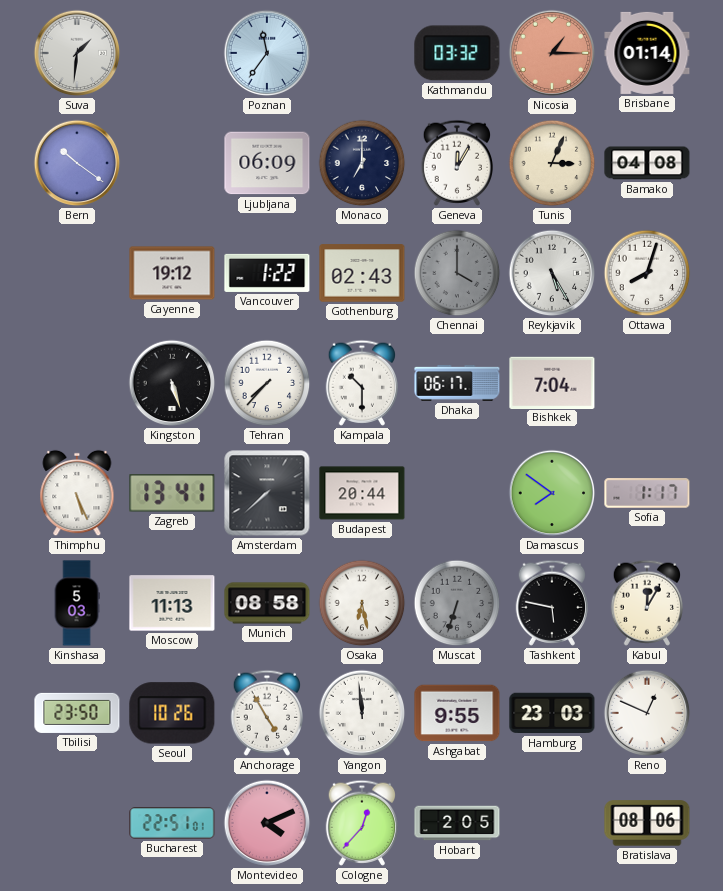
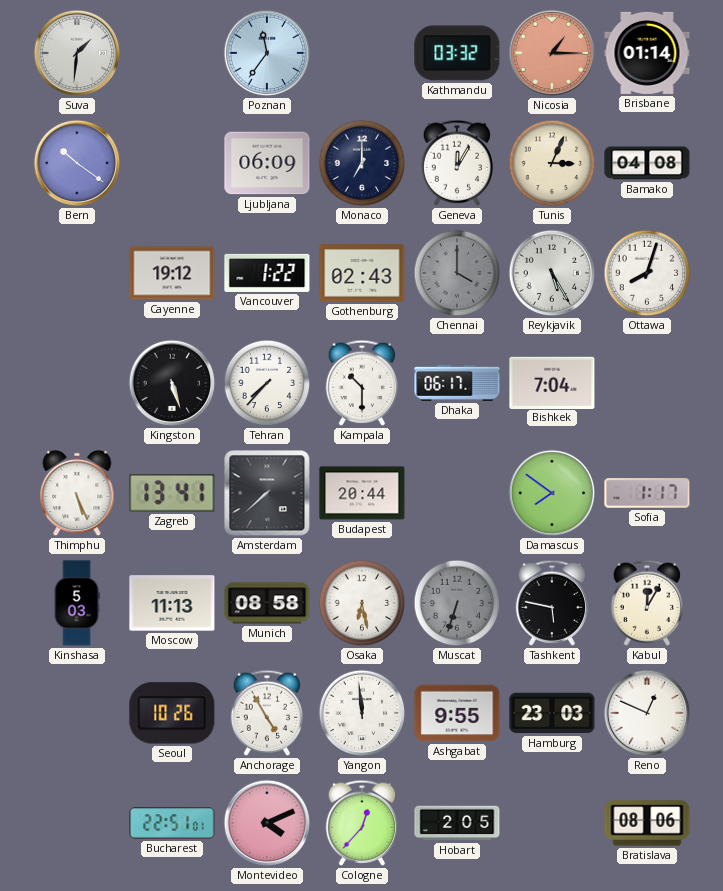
Tbilisi: 23:50 -> none (77, 713)
